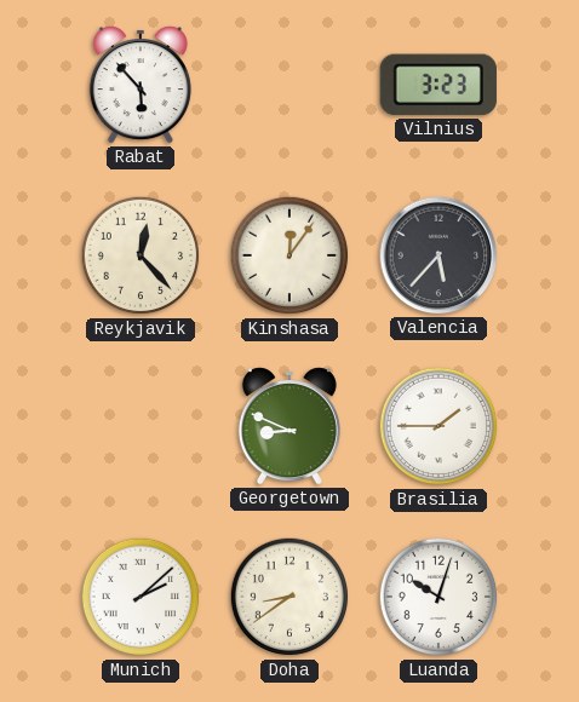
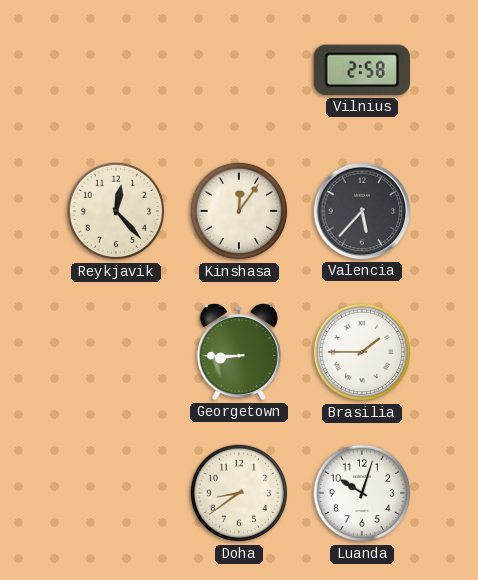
Rabat: 5:53 -> none (141, 85)
Vilnius: 3:23 -> 2:58 (362, 70)
Georgetown: 8:49 -> 8:45 (239, 352)
Munich: 2:08 -> none (141, 597)
